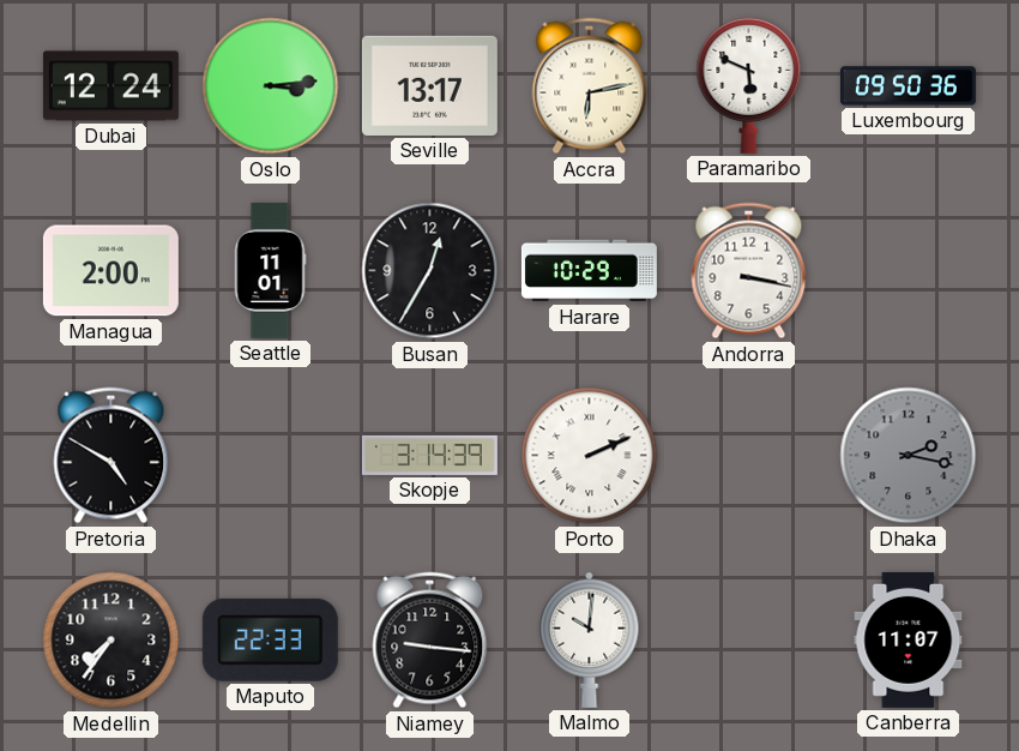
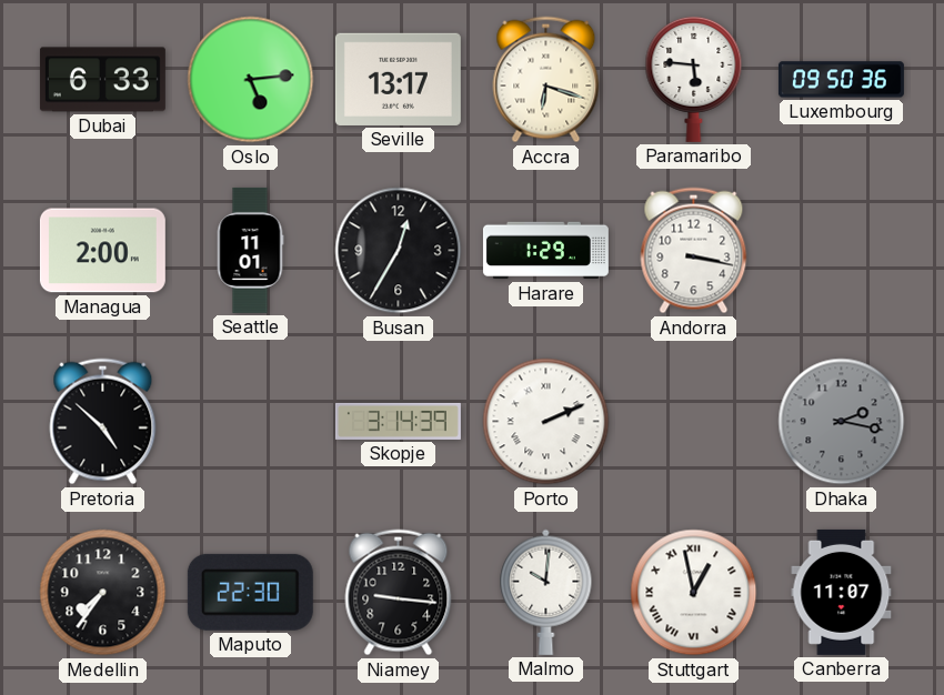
Dubai: 12:24 -> 6:33 (102, 80)
Oslo: 3:14 -> 5:14 (251, 80)
Accra: 6:13 -> 6:18 (546, 80)
Paramaribo: 5:49 -> 5:46 (694, 79)
Harare: 10:29 -> 1:29 (545, 251)
Pretoria: 4:50 -> 4:52 (103, 422)
Maputo: 22:33 -> 22:30 (250, 592)
Stuttgart: none -> 12:58 (694, 593)
